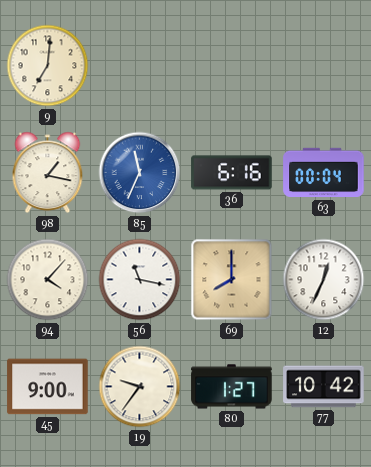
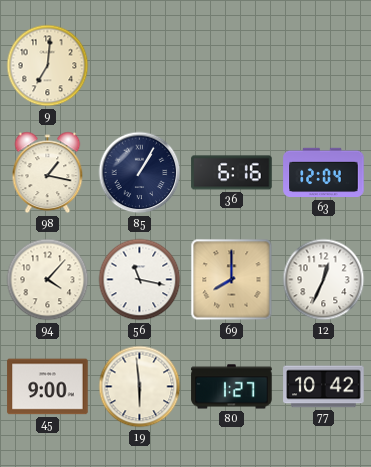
85: 11:34 -> 1:05 (140, 173)
85 dial: blue -> navy (140, 173)
63: 00:04 -> 12:04 (324, 173)
19: 9:36 -> 5:59 (140, 387)
